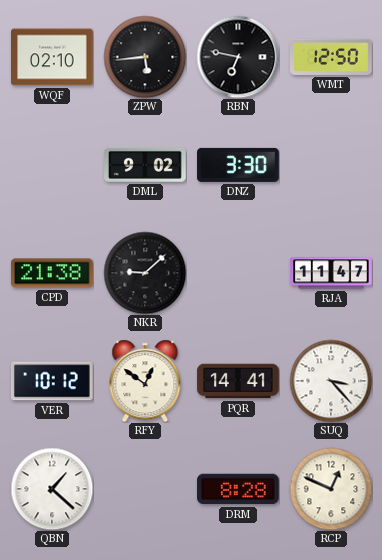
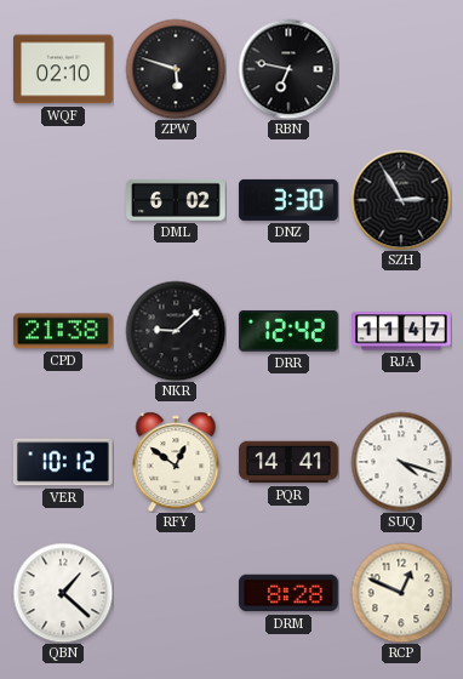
ZPW: 5:44 -> 5:48 (176, 69)
WMT: 12:50 -> none (331, 57)
DML: 9:02 -> 6:02 (176, 200)
SZH: none -> 2:55 (401, 200)
DRR: none -> 12:42 (290, 331)
SUQ: 3:23 -> 4:18 (401, 462)
